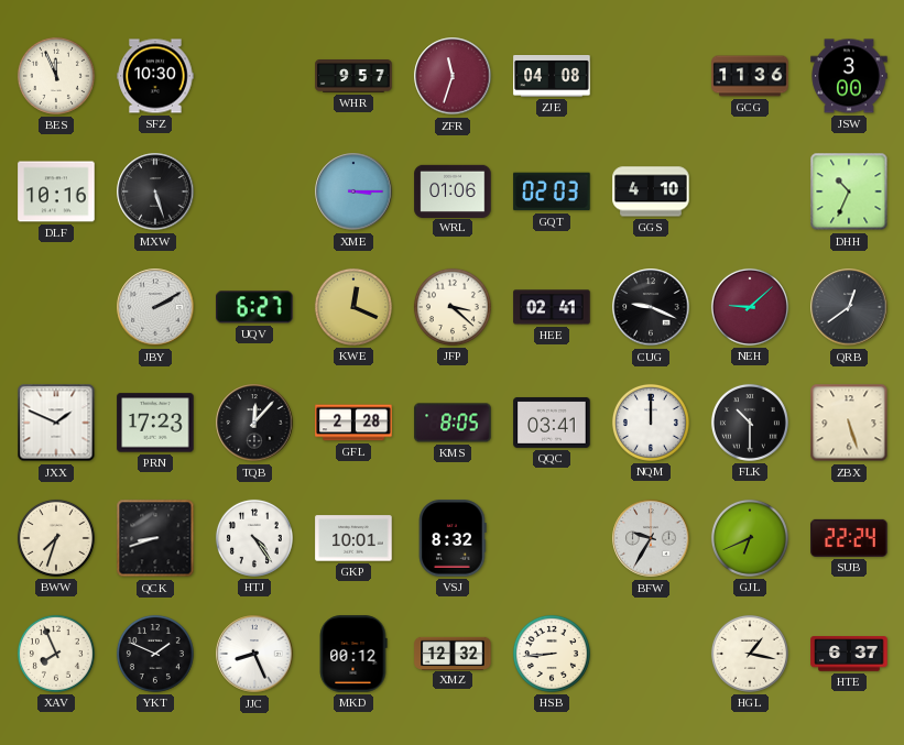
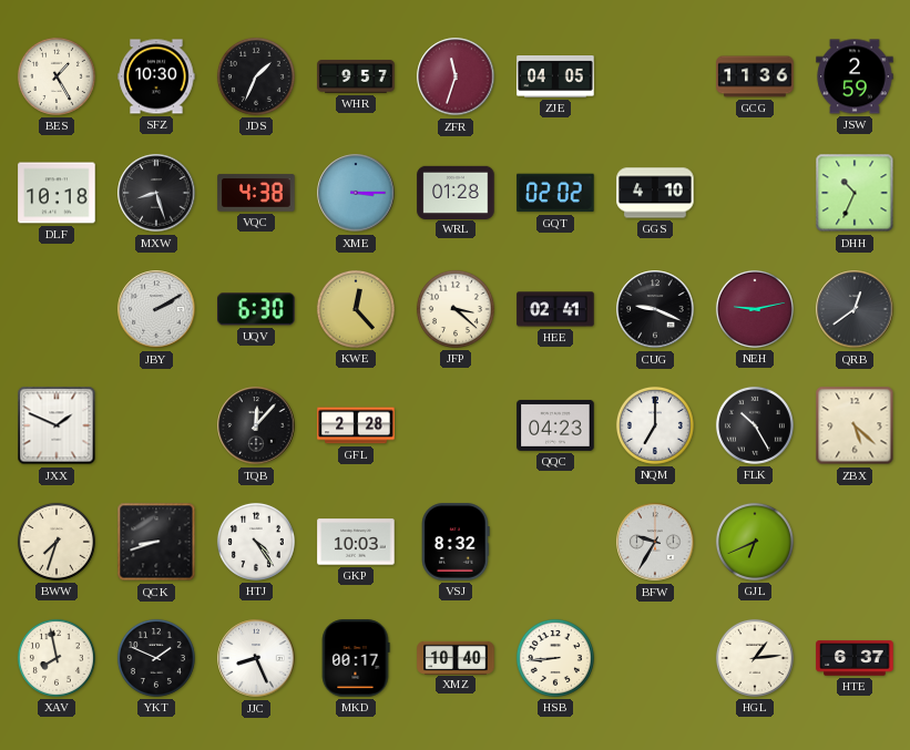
BES: 11:56 -> 1:25 (57, 76)
JDS: none -> 1:34 (256, 76)
ZJE: 04:08 -> 04:05 (555, 78)
JSW: 3:00 -> 2:59 (855, 76)
DLF: 10:16 -> 10:18 (57, 193)
MXW: 5:27 -> 8:27 (156, 193)
VQC: none -> 4:38 (256, 193)
WRL: 01:06 -> 01:28 (456, 192)
GQT: 02:03 -> 02:02 (555, 193)
UQV: 6:27 -> 6:30 (256, 309)
KWE: 12:19 -> 12:23 (356, 309)
NEH: 9:08 -> 9:13 (755, 309)
PRN: 17:23 -> none (155, 423)
KMS: 8:05 -> none (453, 423)
QQC: 03:41 -> 04:23 (555, 425)
NQM: 12:00 -> 7:00 (655, 425)
FLK: 10:30 -> 10:25 (755, 425)
ZBX: 5:27 -> 5:22 (855, 425)
GKP: 10:01 -> 10:03 (356, 542)
SUB: 22:24 -> none (849, 538)
XAV: 7:56 -> 7:58 (57, 658)
MKD: 00:12 -> 00:17 (356, 658)
XMZ: 12:32 -> 10:40 (456, 657)
HGL: 1:17 -> 1:14 (755, 658)
